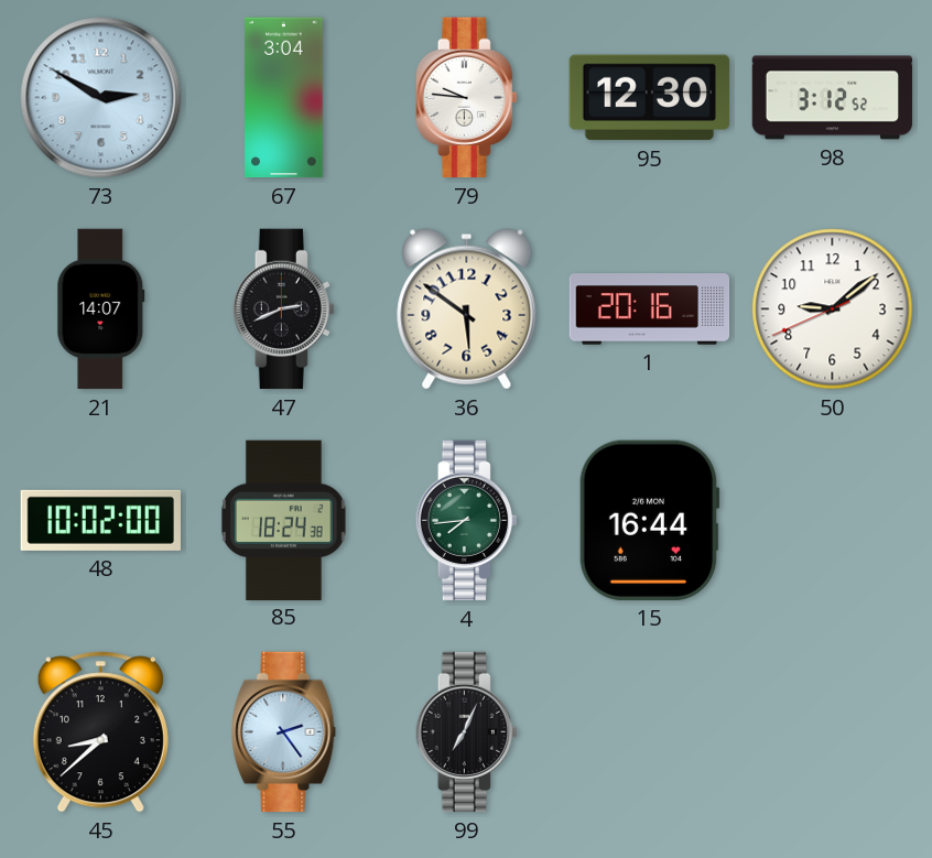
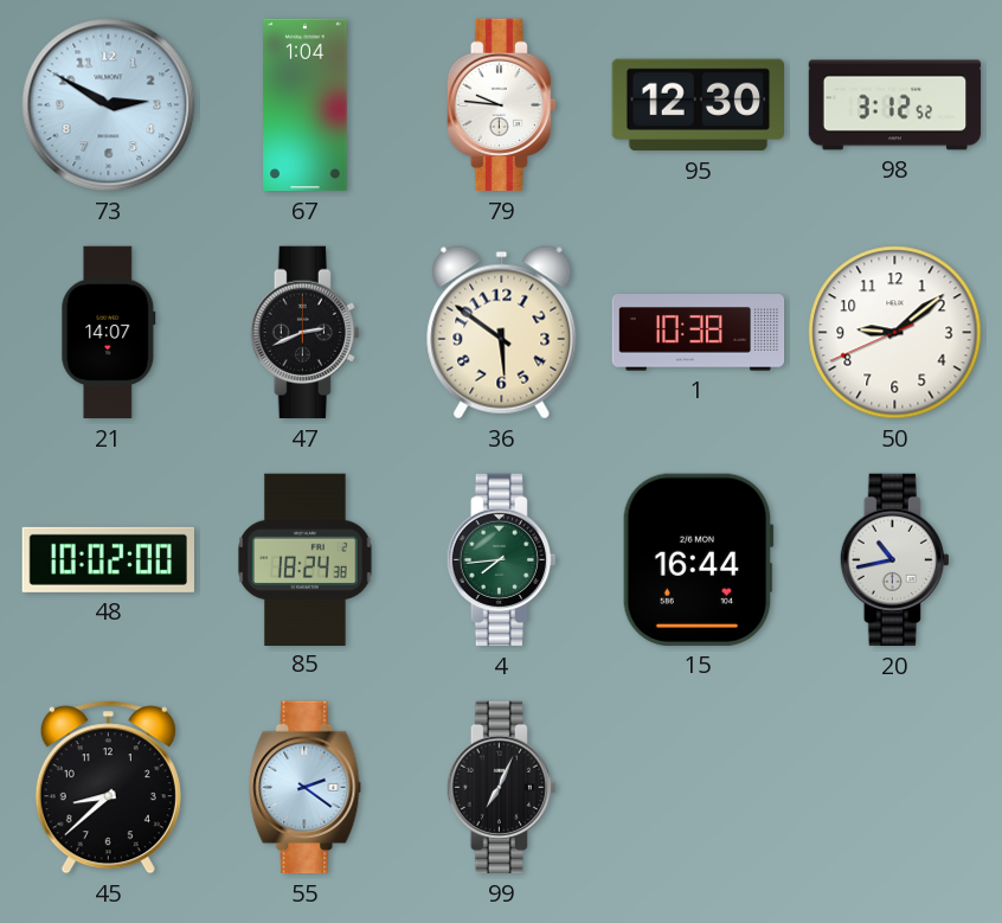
67: 3:04 -> 1:04 (306, 105)
1: 20:16 -> 10:38 (699, 333)
20: none -> 10:43 (894, 560)
55: 2:24 -> 2:21 (306, 788)
